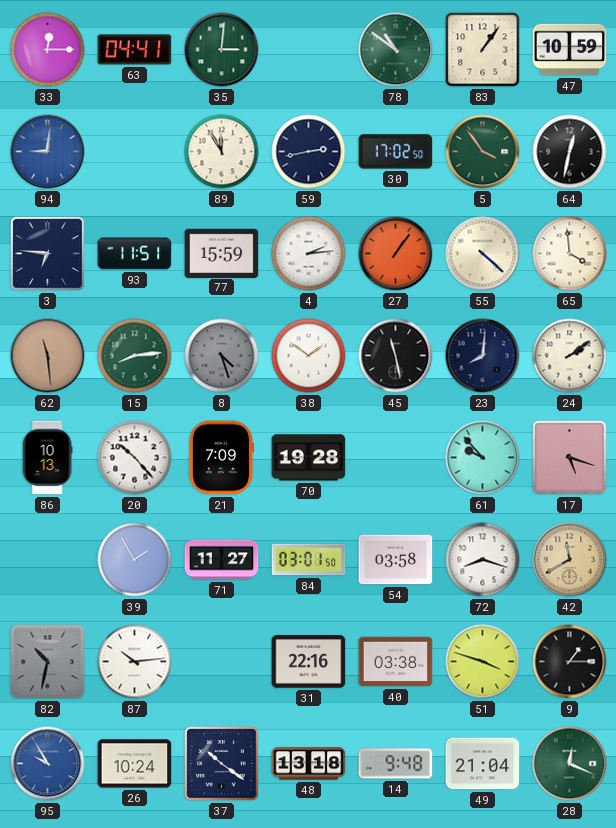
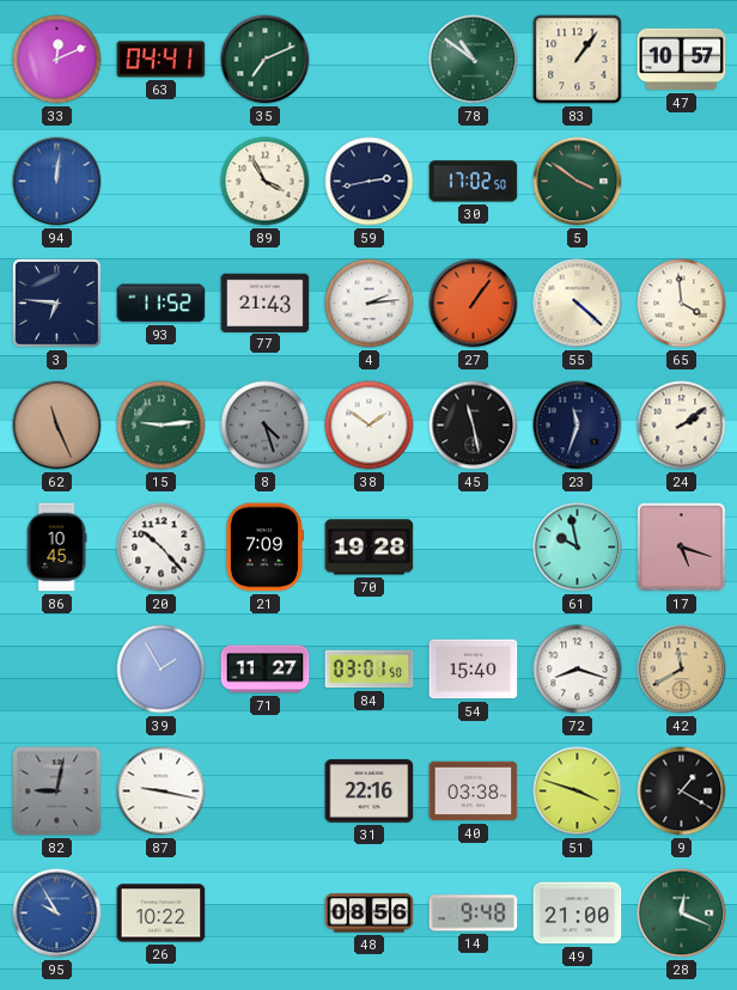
33: 12:15 -> 12:11 (57, 60)
35: 3:01 -> 7:11 (266, 60)
47: 10:59 -> 10:57 (682, 60)
94: 9:01 -> 12:01 (57, 182)
89: 11:55 -> 3:55 (266, 182)
5: 3:54 -> 3:51 (578, 182)
64: 12:32 -> none (570, 152)
93: 11:51 -> 11:52 (162, 304)
77: 15:59 -> 21:43 (266, 302)
62: 11:29 -> 11:26 (57, 426)
15: 8:14 -> 9:14 (162, 426)
23: 8:01 -> 11:33 (578, 426)
86: 10:13 -> 10:45 (56, 548)
61: 9:53 -> 9:58 (578, 548)
54: 03:58 -> 15:40 (474, 670)
82: 10:32 -> 9:02 (57, 792)
87: 10:14 -> 9:17 (162, 792)
9: 1:15 -> 1:20 (682, 792)
26: 10:24 -> 10:22 (162, 913)
37: 10:21 -> none (222, 764)
48: 13:18 -> 08:56 (370, 913)
49: 21:04 -> 21:00 (578, 913)
